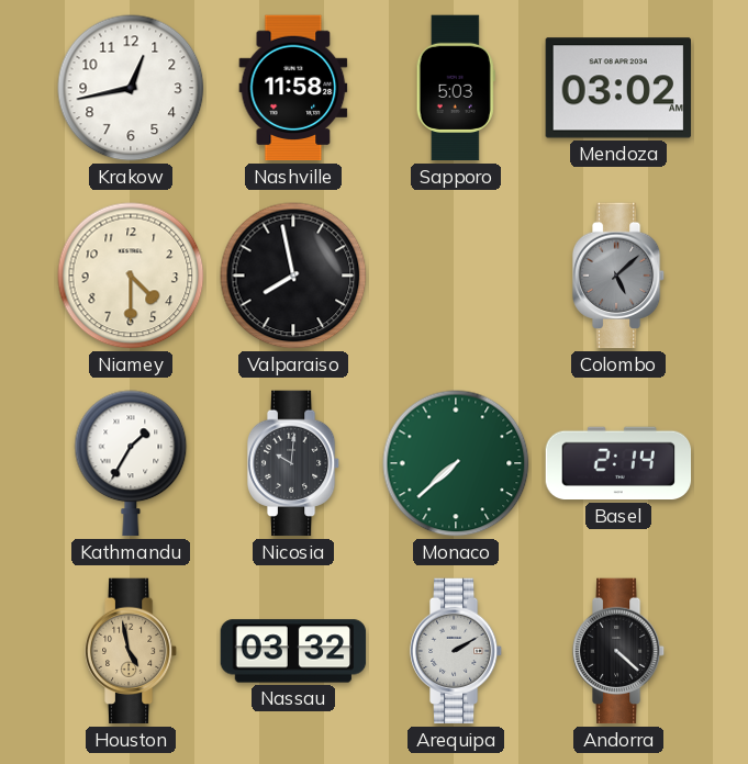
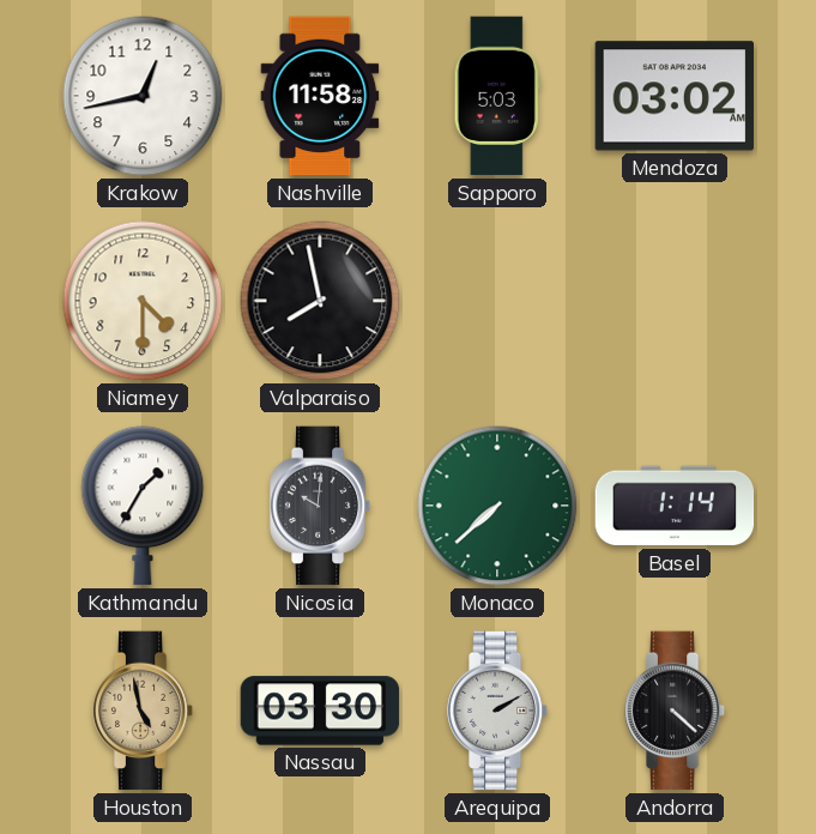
Colombo: 5:08 -> none (618, 276)
Basel: 2:14 -> 1:14 (675, 506)
Nassau: 03:32 -> 03:30 (320, 711)
